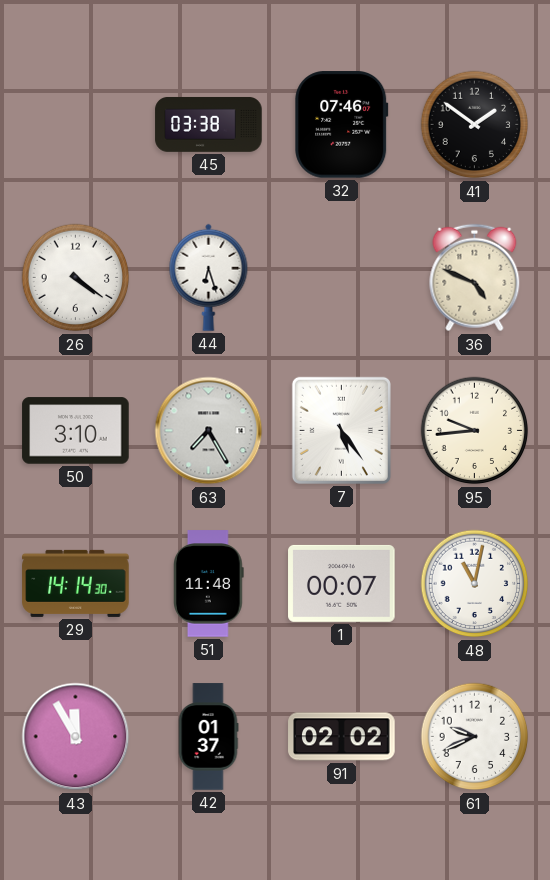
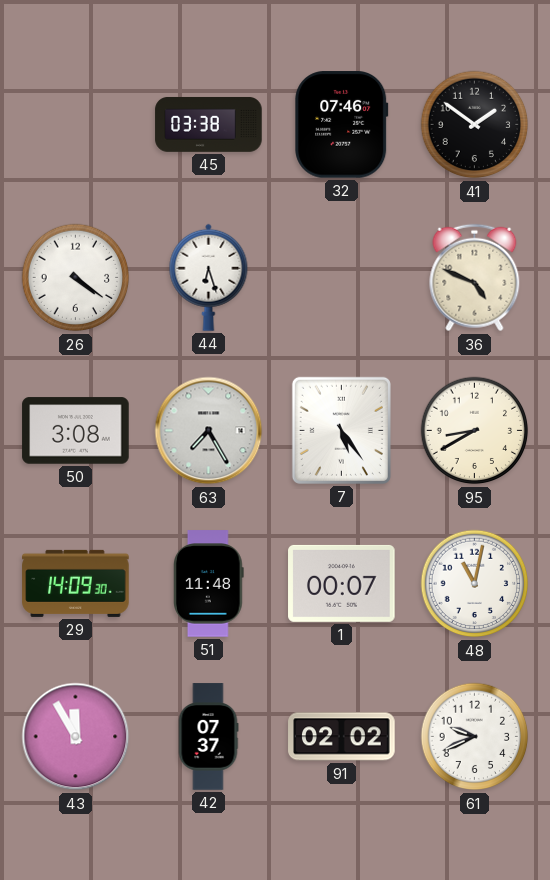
50: 3:10 -> 3:08 (76, 431)
95: 9:44 -> 8:40 (475, 431)
29: 14:14 -> 14:09 (76, 583)
42: 01:37 -> 07:37 (208, 737)
